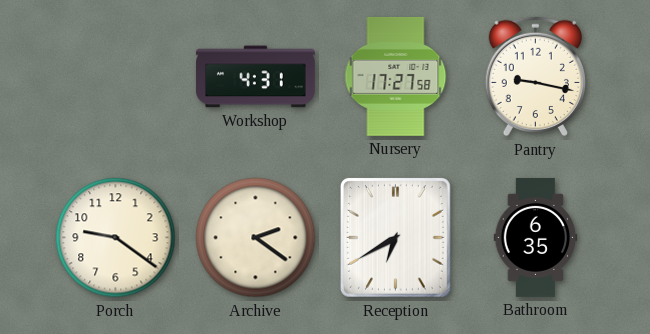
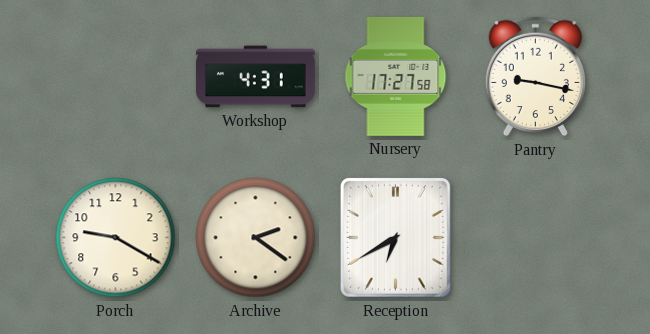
Porch: 9:21 -> 9:20 (116, 238)
Bathroom: 6:35 -> none (536, 237)
